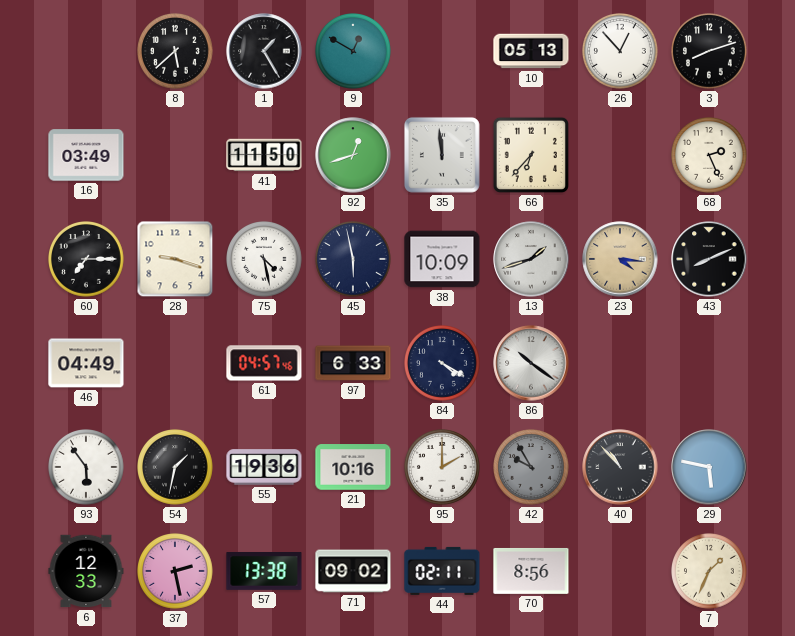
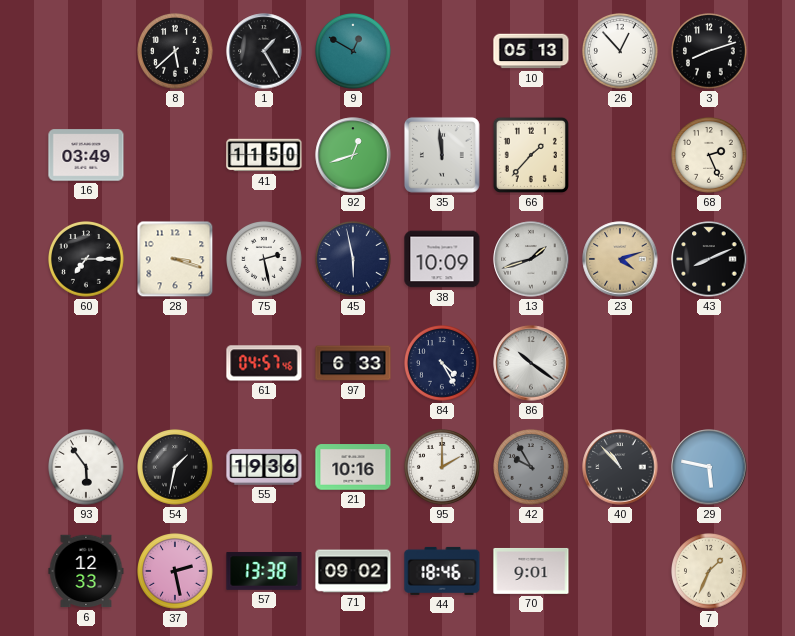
66: 6:37 -> 1:37 (531, 155)
28: 9:18 -> 3:18 (175, 259)
75: 4:28 -> 2:28 (265, 260)
23: 4:16 -> 4:12 (620, 259)
46: 04:49 -> none (86, 363)
84: 4:20 -> 4:25 (443, 364)
44: 02:11 -> 18:46 (442, 571)
70: 8:56 -> 9:01 (531, 571)
